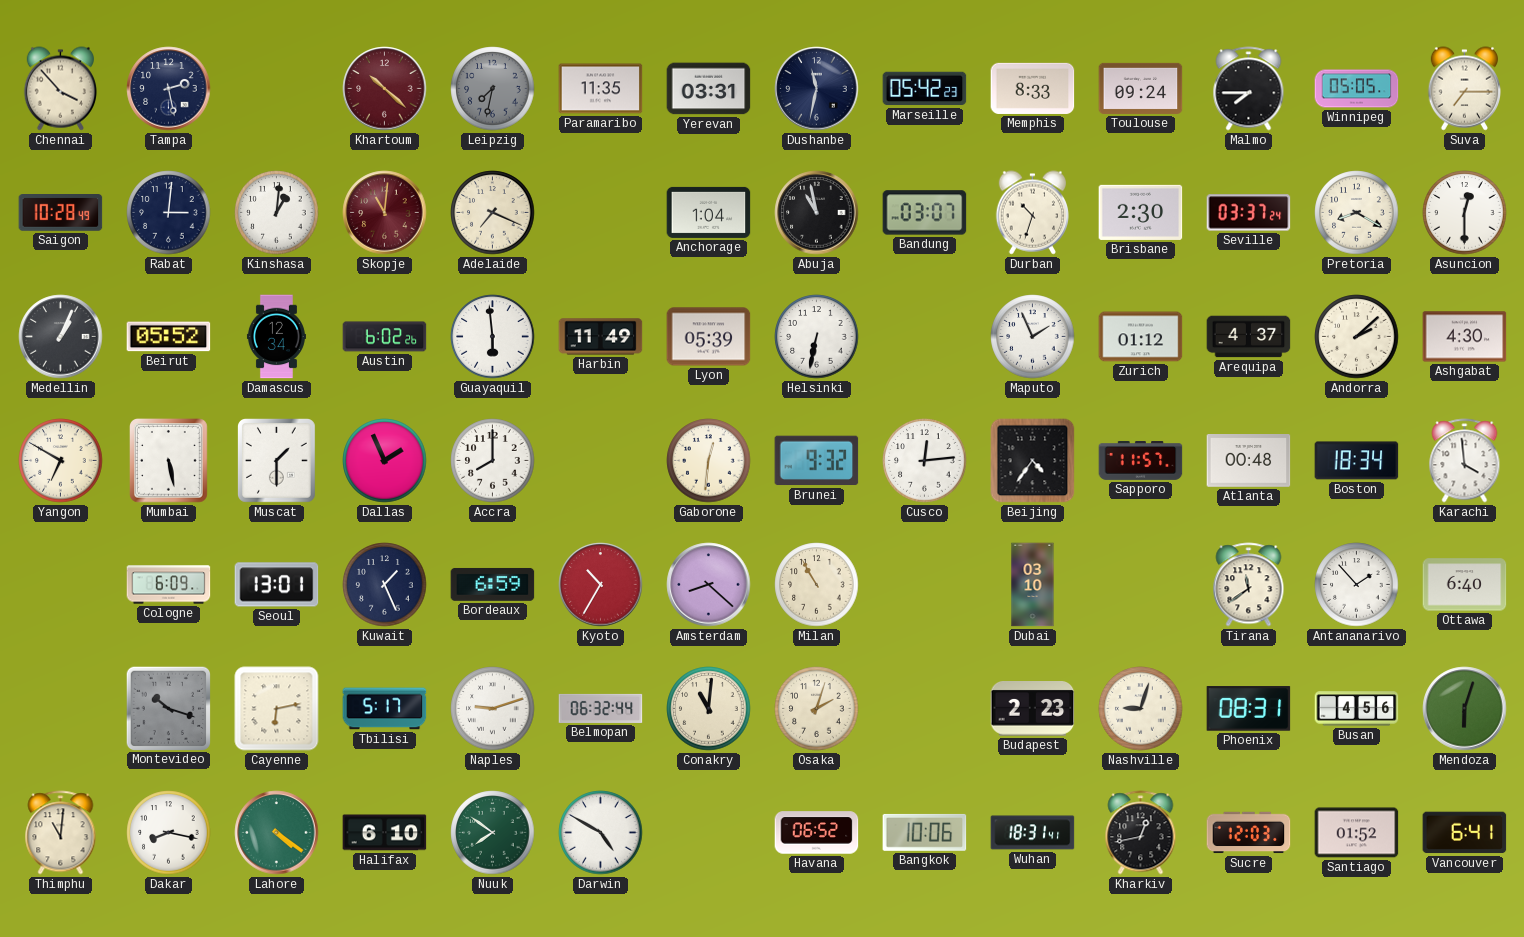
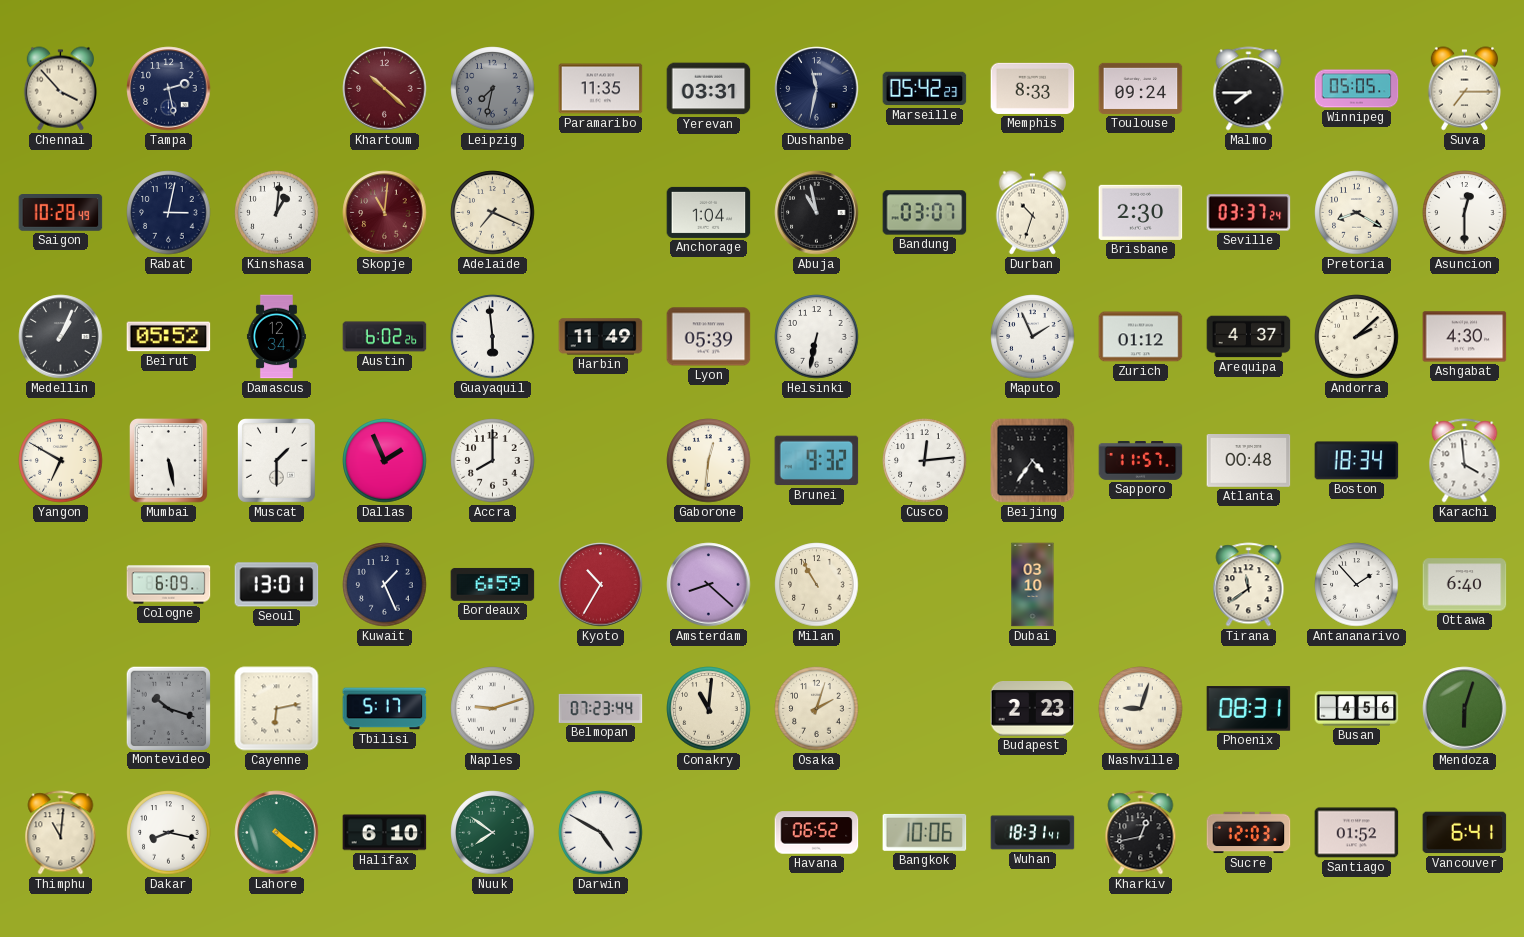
Rabat: 3:01 -> 3:02 (169, 213)
Belmopan: 06:32 -> 07:23 (601, 708)
